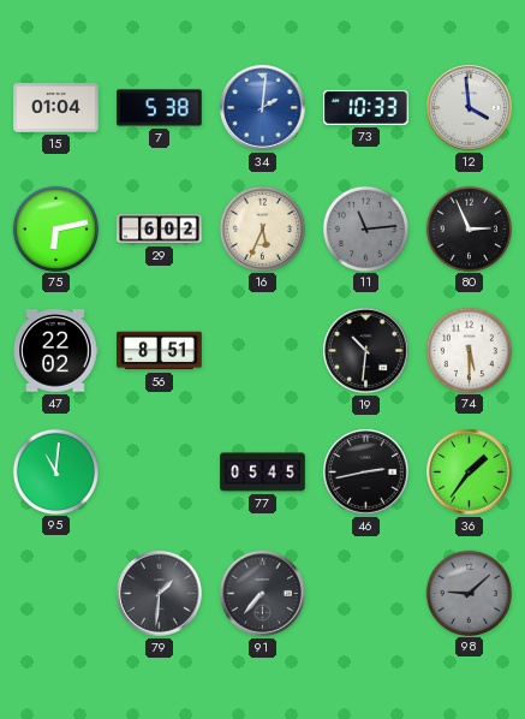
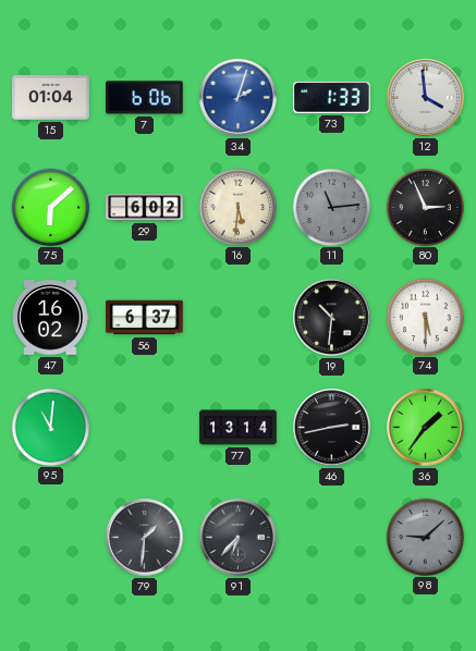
7: 5:38 -> 6:06 (145, 98)
34: 2:01 -> 2:03 (239, 98)
73: 10:33 -> 1:33 (332, 97)
75: 6:13 -> 6:08 (50, 207)
16: 5:34 -> 5:31 (237, 207)
47: 22:02 -> 16:02 (50, 318)
56: 8:51 -> 6:37 (145, 318)
77: 05:45 -> 13:14 (239, 428)
91: 7:37 -> 6:37 (239, 538)
